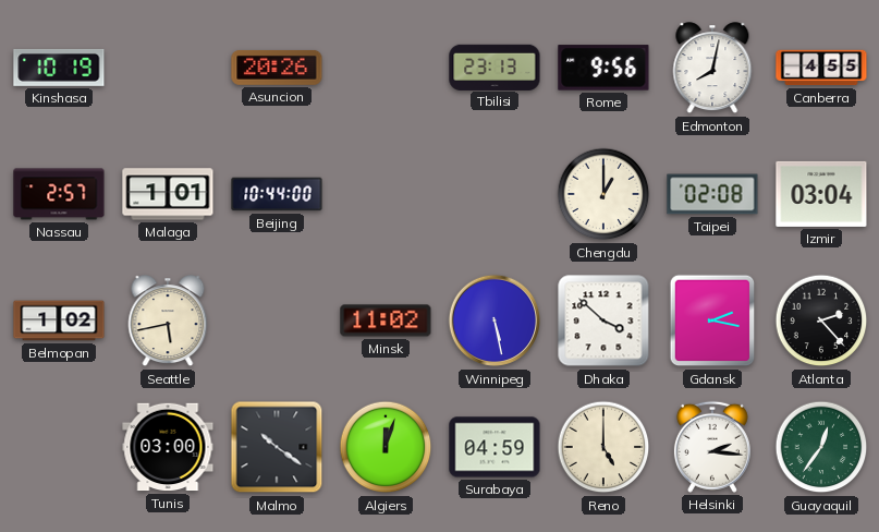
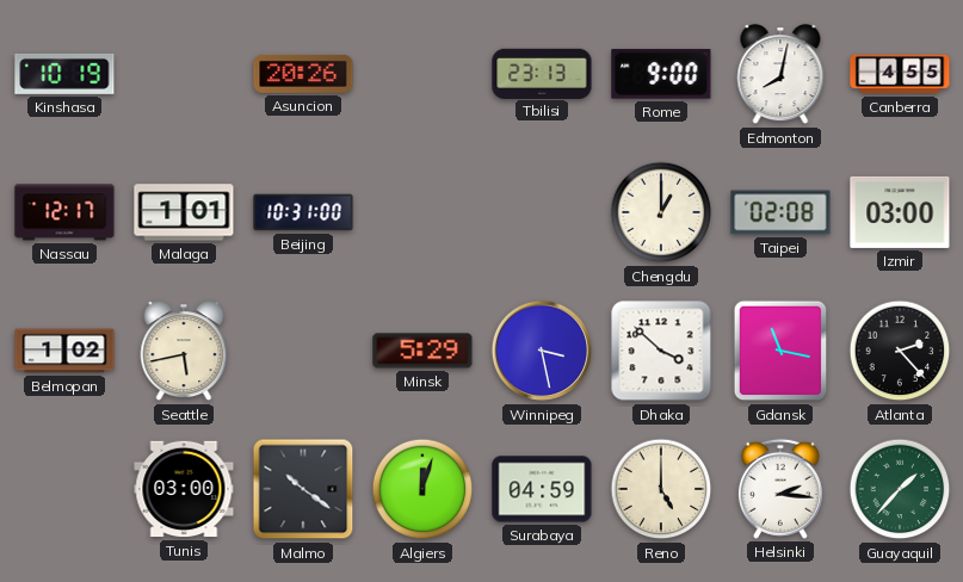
Rome: 9:56 -> 9:00 (661, 74)
Nassau: 2:57 -> 12:17 (64, 212)
Beijing: 10:44 -> 10:31 (303, 212)
Izmir: 03:04 -> 03:00 (900, 212)
Minsk: 11:02 -> 5:29 (422, 351)
Winnipeg: 5:28 -> 3:28 (542, 351)
Gdansk: 2:17 -> 11:17 (780, 351)
Guayaquil: 12:36 -> 1:37 (900, 489)
